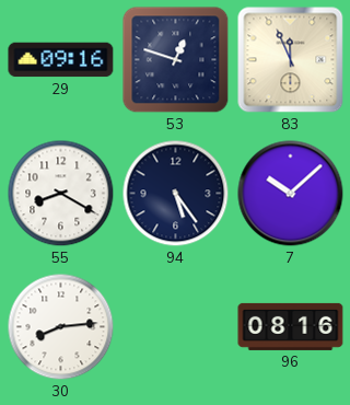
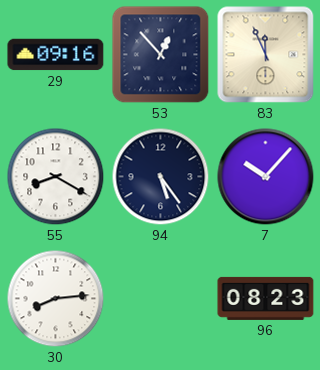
53: 12:48 -> 12:53 (161, 55)
7: 10:08 -> 10:07 (266, 177)
96: 08:16 -> 08:23 (266, 298)
